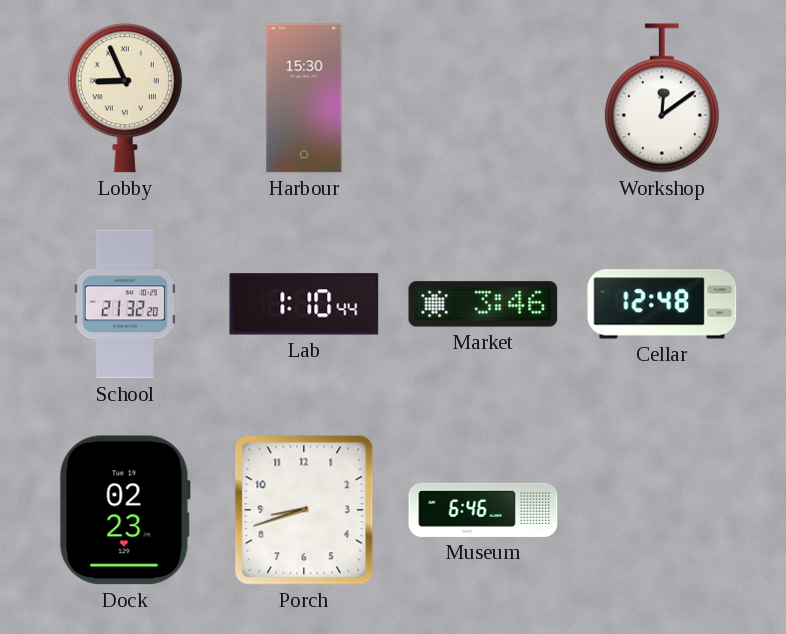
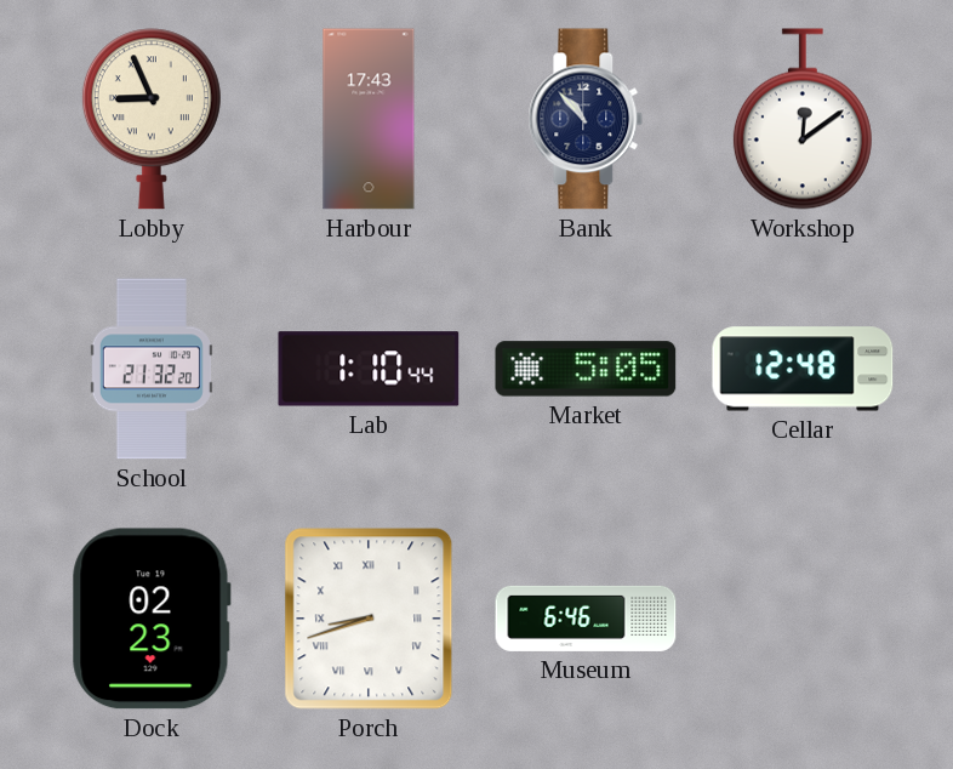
Harbour: 15:30 -> 17:43 (369, 119)
Bank: none -> 10:53 (586, 119)
Market: 3:46 -> 5:05 (586, 369)
Porch numerals: Arabic -> Roman (369, 619)
